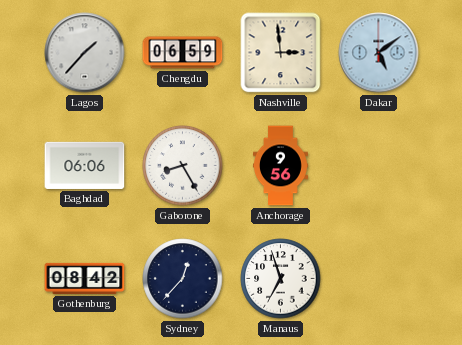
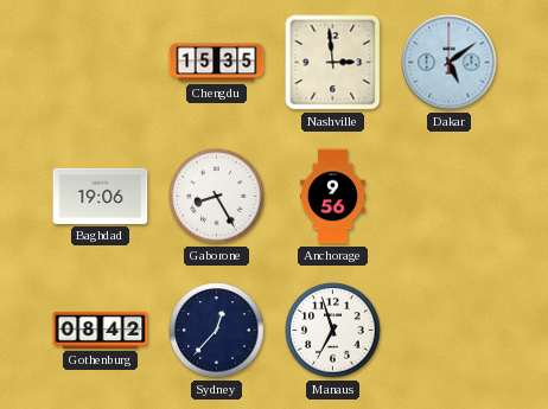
Lagos: 1:37 -> none (85, 53)
Chengdu: 06:59 -> 15:35 (217, 63)
Baghdad: 06:06 -> 19:06 (101, 196)
